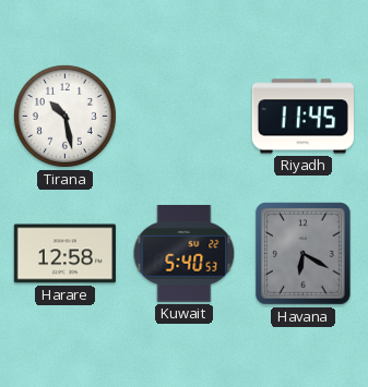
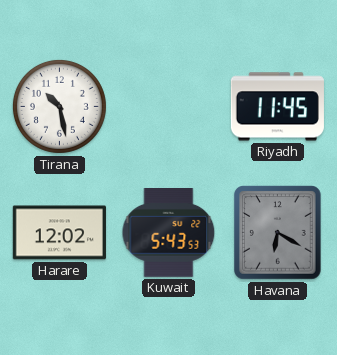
Harare: 12:58 -> 12:02 (59, 233)
Kuwait: 5:40 -> 5:43 (169, 233)
